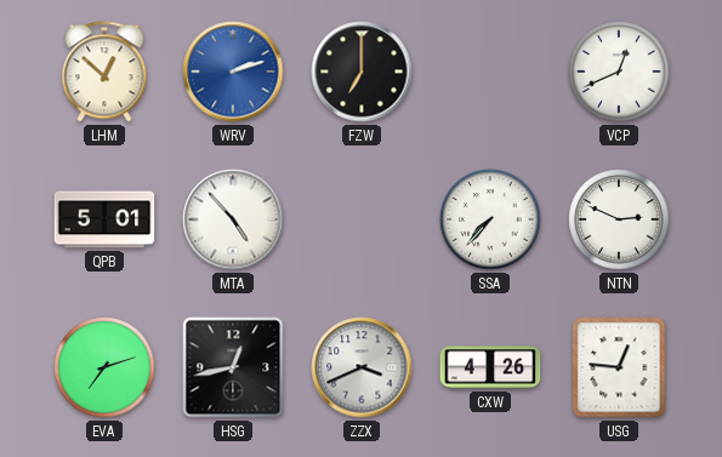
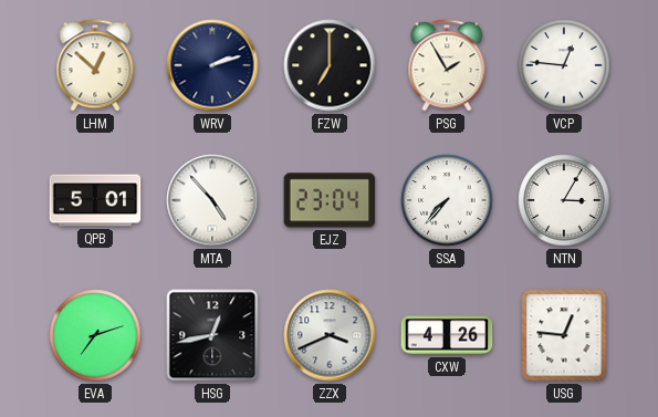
WRV dial: blue -> navy (212, 65)
PSG: none -> 1:55 (447, 65)
VCP: 12:41 -> 12:46 (564, 65)
EJZ: none -> 23:04 (330, 200)
NTN: 2:49 -> 3:05 (564, 200)
